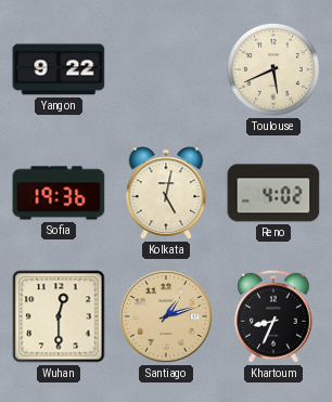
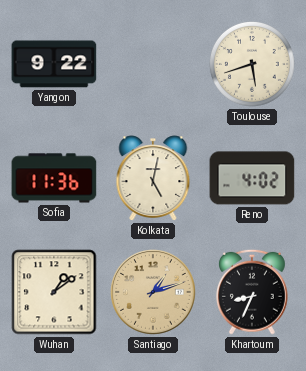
Toulouse: 5:41 -> 5:42 (252, 64)
Sofia: 19:36 -> 11:36 (54, 178)
Wuhan: 12:30 -> 1:09 (54, 292)
